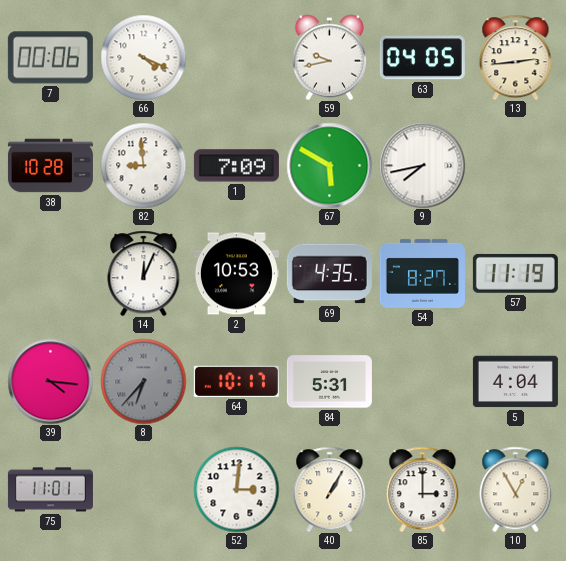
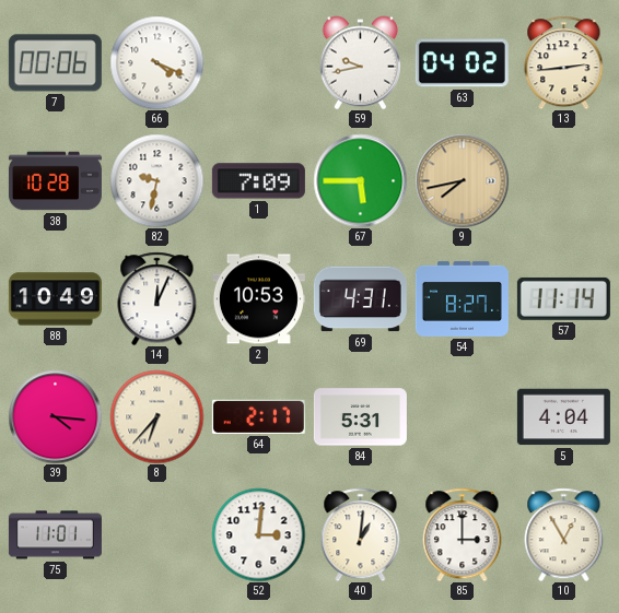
63: 04:05 -> 04:02 (462, 63)
82: 8:59 -> 9:32 (156, 180)
67: 5:50 -> 5:45 (360, 180)
9 dial: white -> champagne (462, 180)
88: none -> 10:49 (55, 299)
69: 4:35 -> 4:31 (360, 299)
57: 11:19 -> 11:14 (563, 298)
8 dial: grey -> cream (156, 416)
64: 10:17 -> 2:17 (258, 416)
40: 1:05 -> 1:01 (361, 534)
